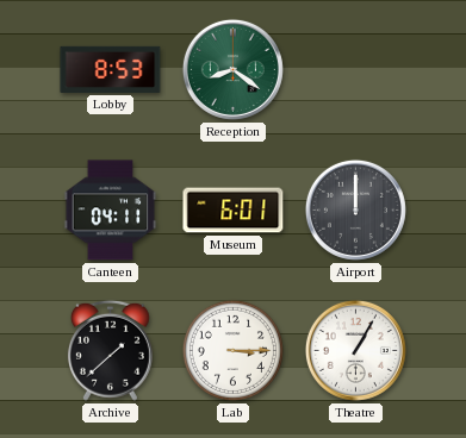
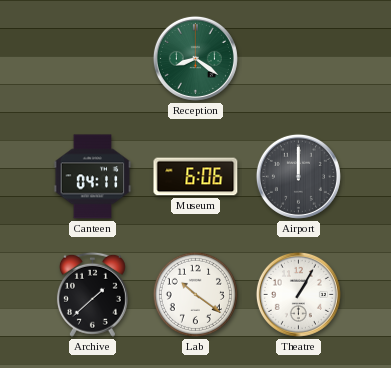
Lobby: 8:53 -> none (111, 69)
Museum: 6:01 -> 6:06 (196, 177)
Lab: 3:15 -> 10:21 (195, 294)
